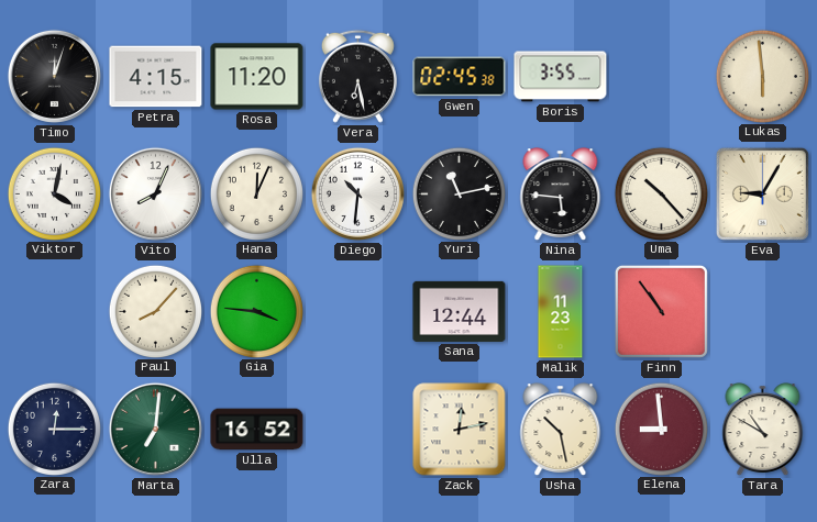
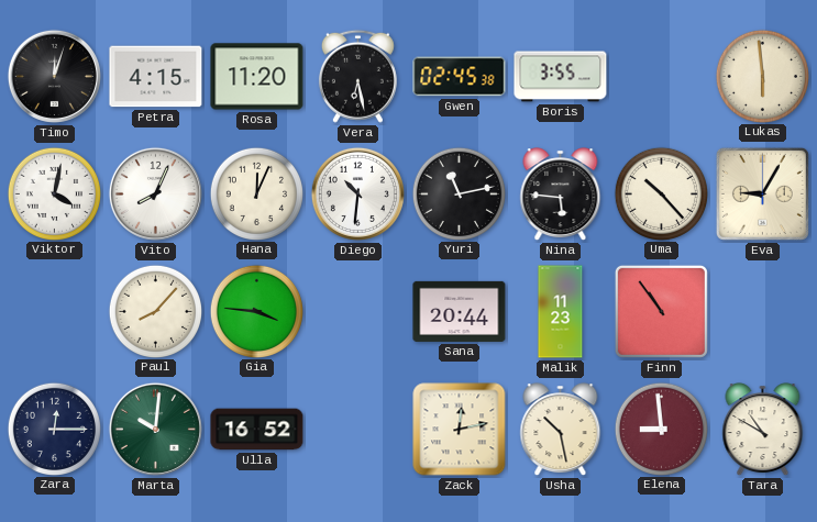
Sana: 12:44 -> 20:44 (460, 311)
Marta: 7:01 -> 10:01 (155, 429)
